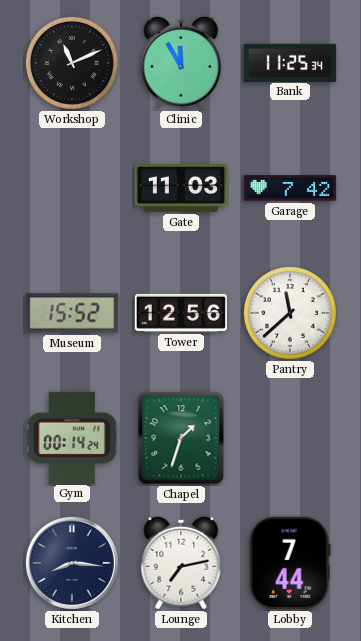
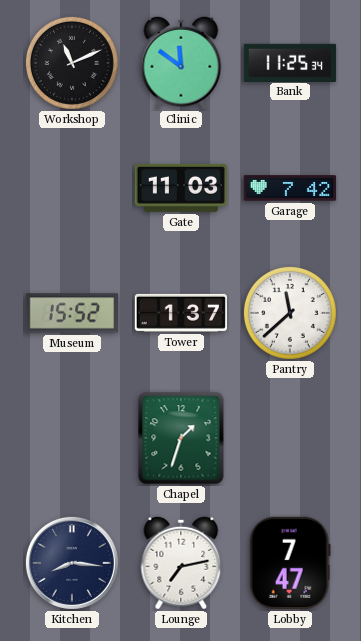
Clinic: 11:55 -> 11:51 (181, 63)
Tower: 12:56 -> 1:37 (181, 313)
Gym: 00:14 -> none (72, 437)
Lobby: 7:44 -> 7:47 (290, 563)
